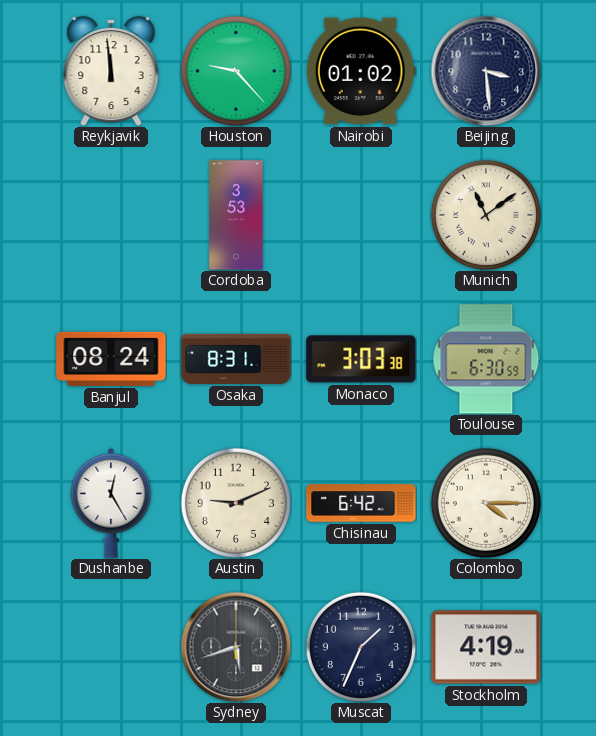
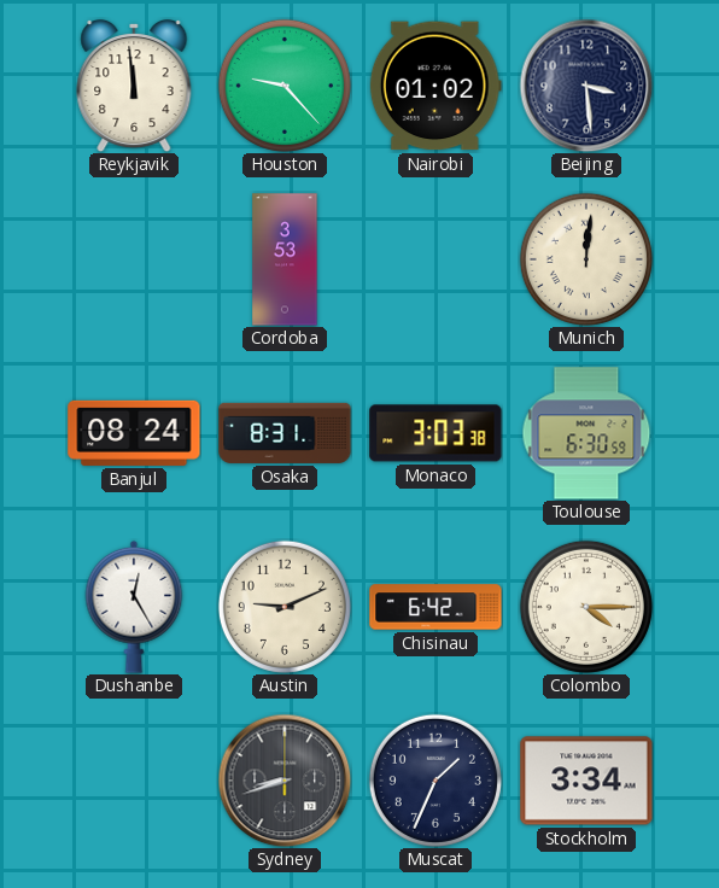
Munich: 11:09 -> 12:01 (586, 259)
Sydney: 5:42 -> 8:42 (285, 781)
Stockholm: 4:19 -> 3:34 (586, 781)
